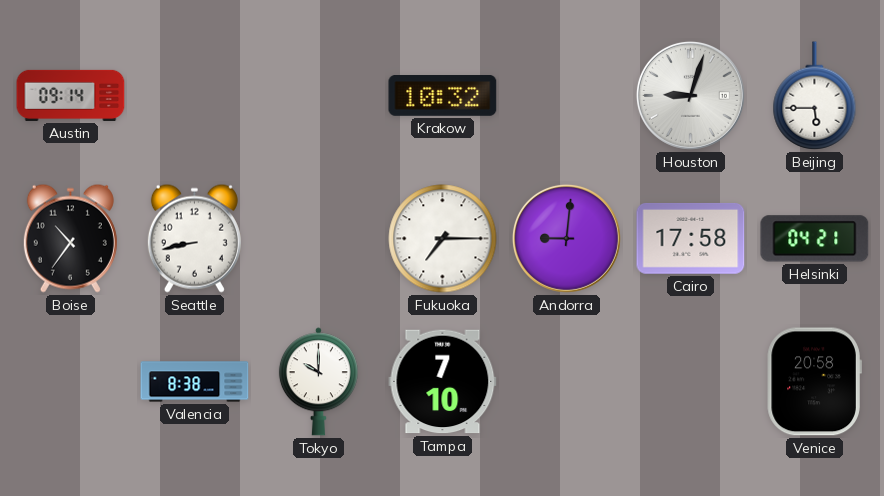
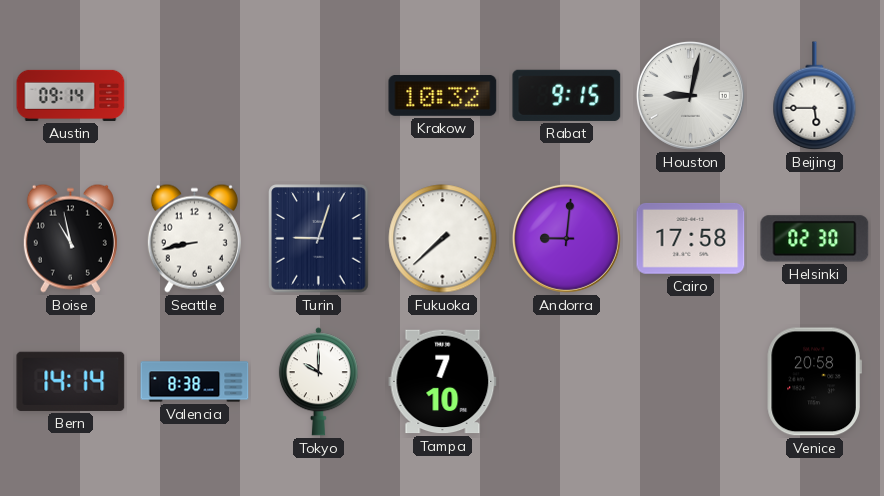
Rabat: none -> 9:15 (567, 95)
Houston: 9:03 -> 9:02 (690, 95)
Boise: 10:36 -> 10:58 (70, 238)
Turin: none -> 9:03 (319, 239)
Fukuoka: 7:15 -> 7:38 (443, 239)
Helsinki: 04:21 -> 02:30 (815, 239)
Bern: none -> 14:14 (71, 381)
